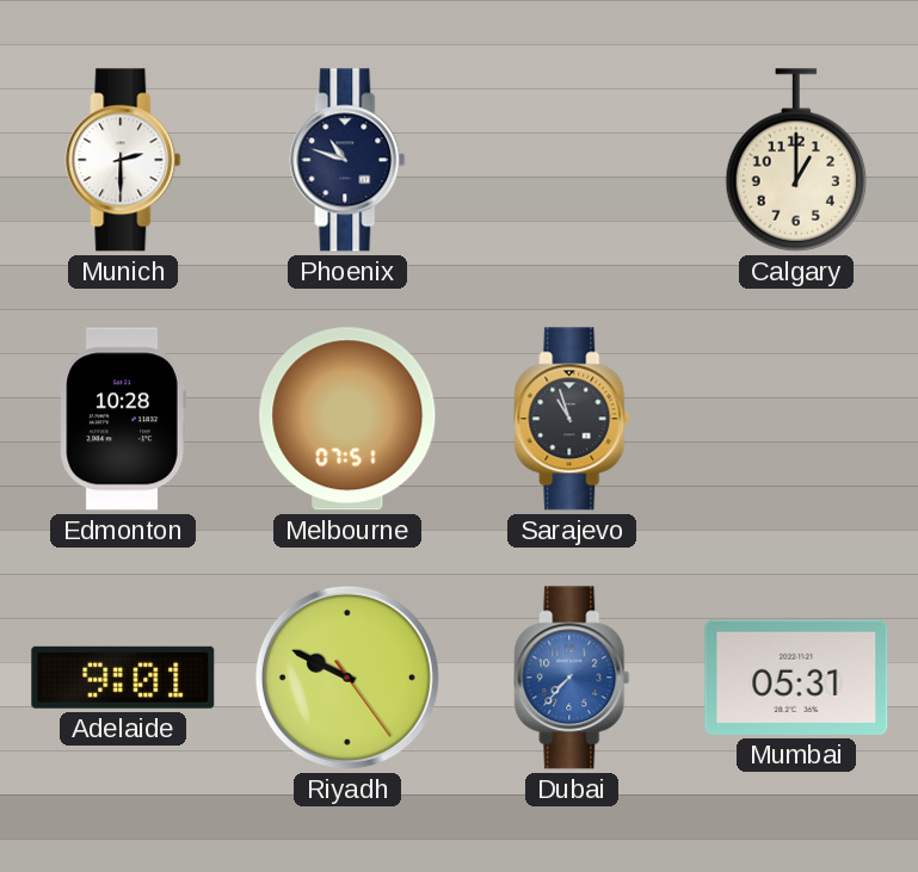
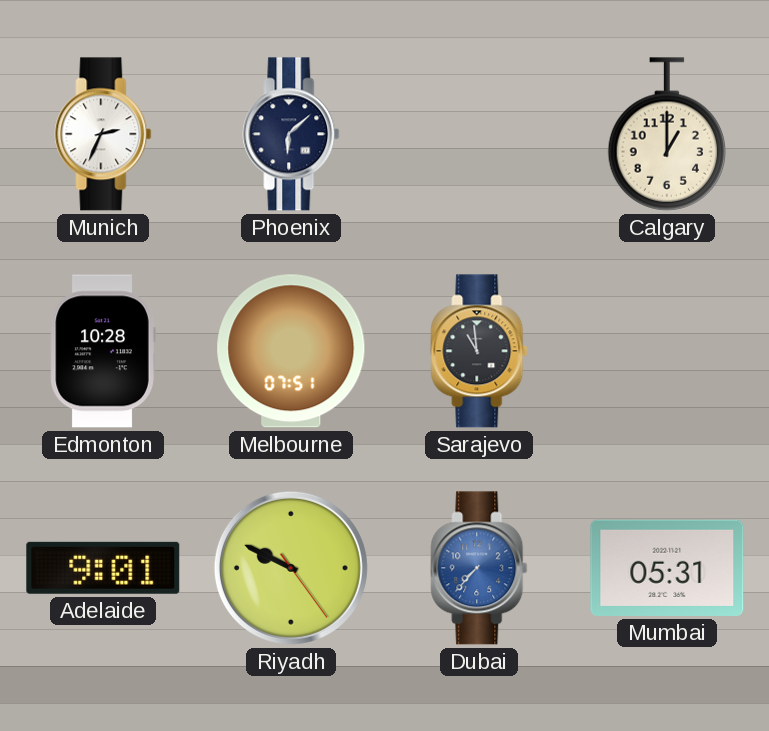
Munich: 2:30 -> 2:34 (103, 134)
Phoenix: 10:48 -> 6:08 (291, 134)
Sarajevo: 10:57 -> 10:59 (479, 351)
